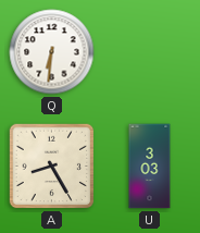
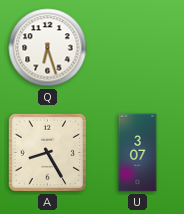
Q: 6:31 -> 6:27 (48, 48)
U: 3:03 -> 3:07 (138, 153)
